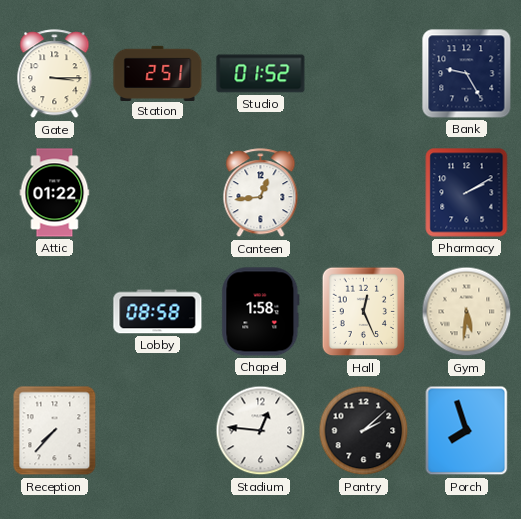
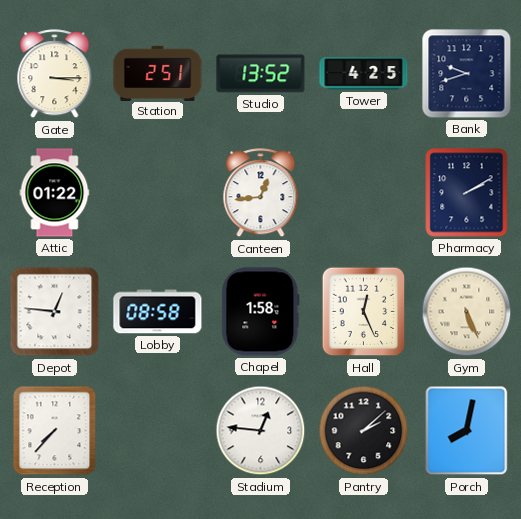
Studio: 01:52 -> 13:52 (261, 74)
Tower: none -> 4:25 (364, 74)
Bank: 9:25 -> 9:42 (467, 74)
Depot: none -> 12:46 (55, 312)
Gym: 5:31 -> 5:26 (467, 312)
Porch: 7:57 -> 8:02 (467, 431)
